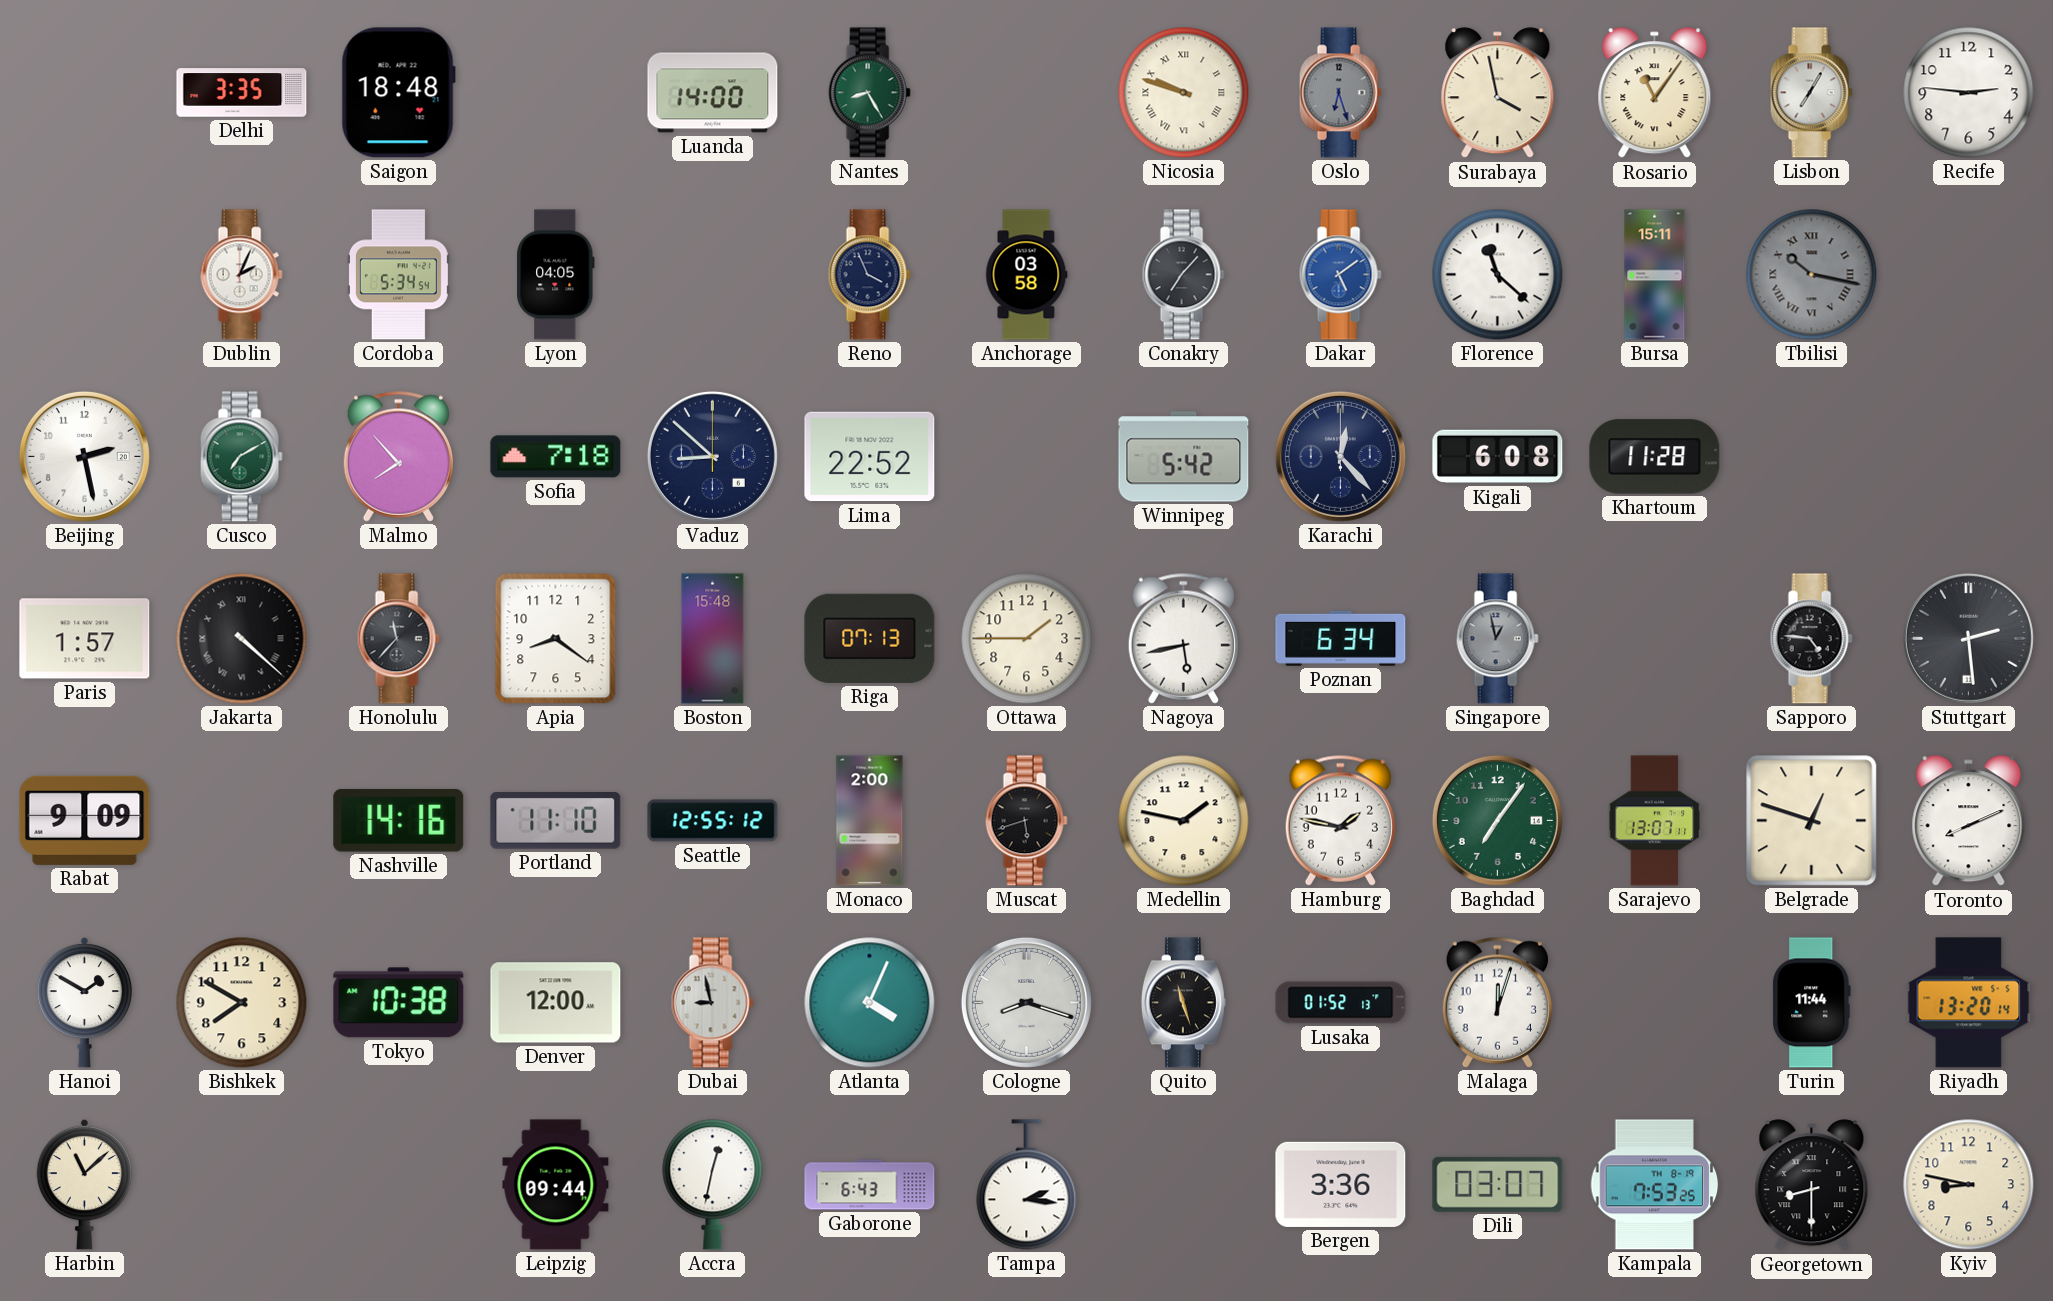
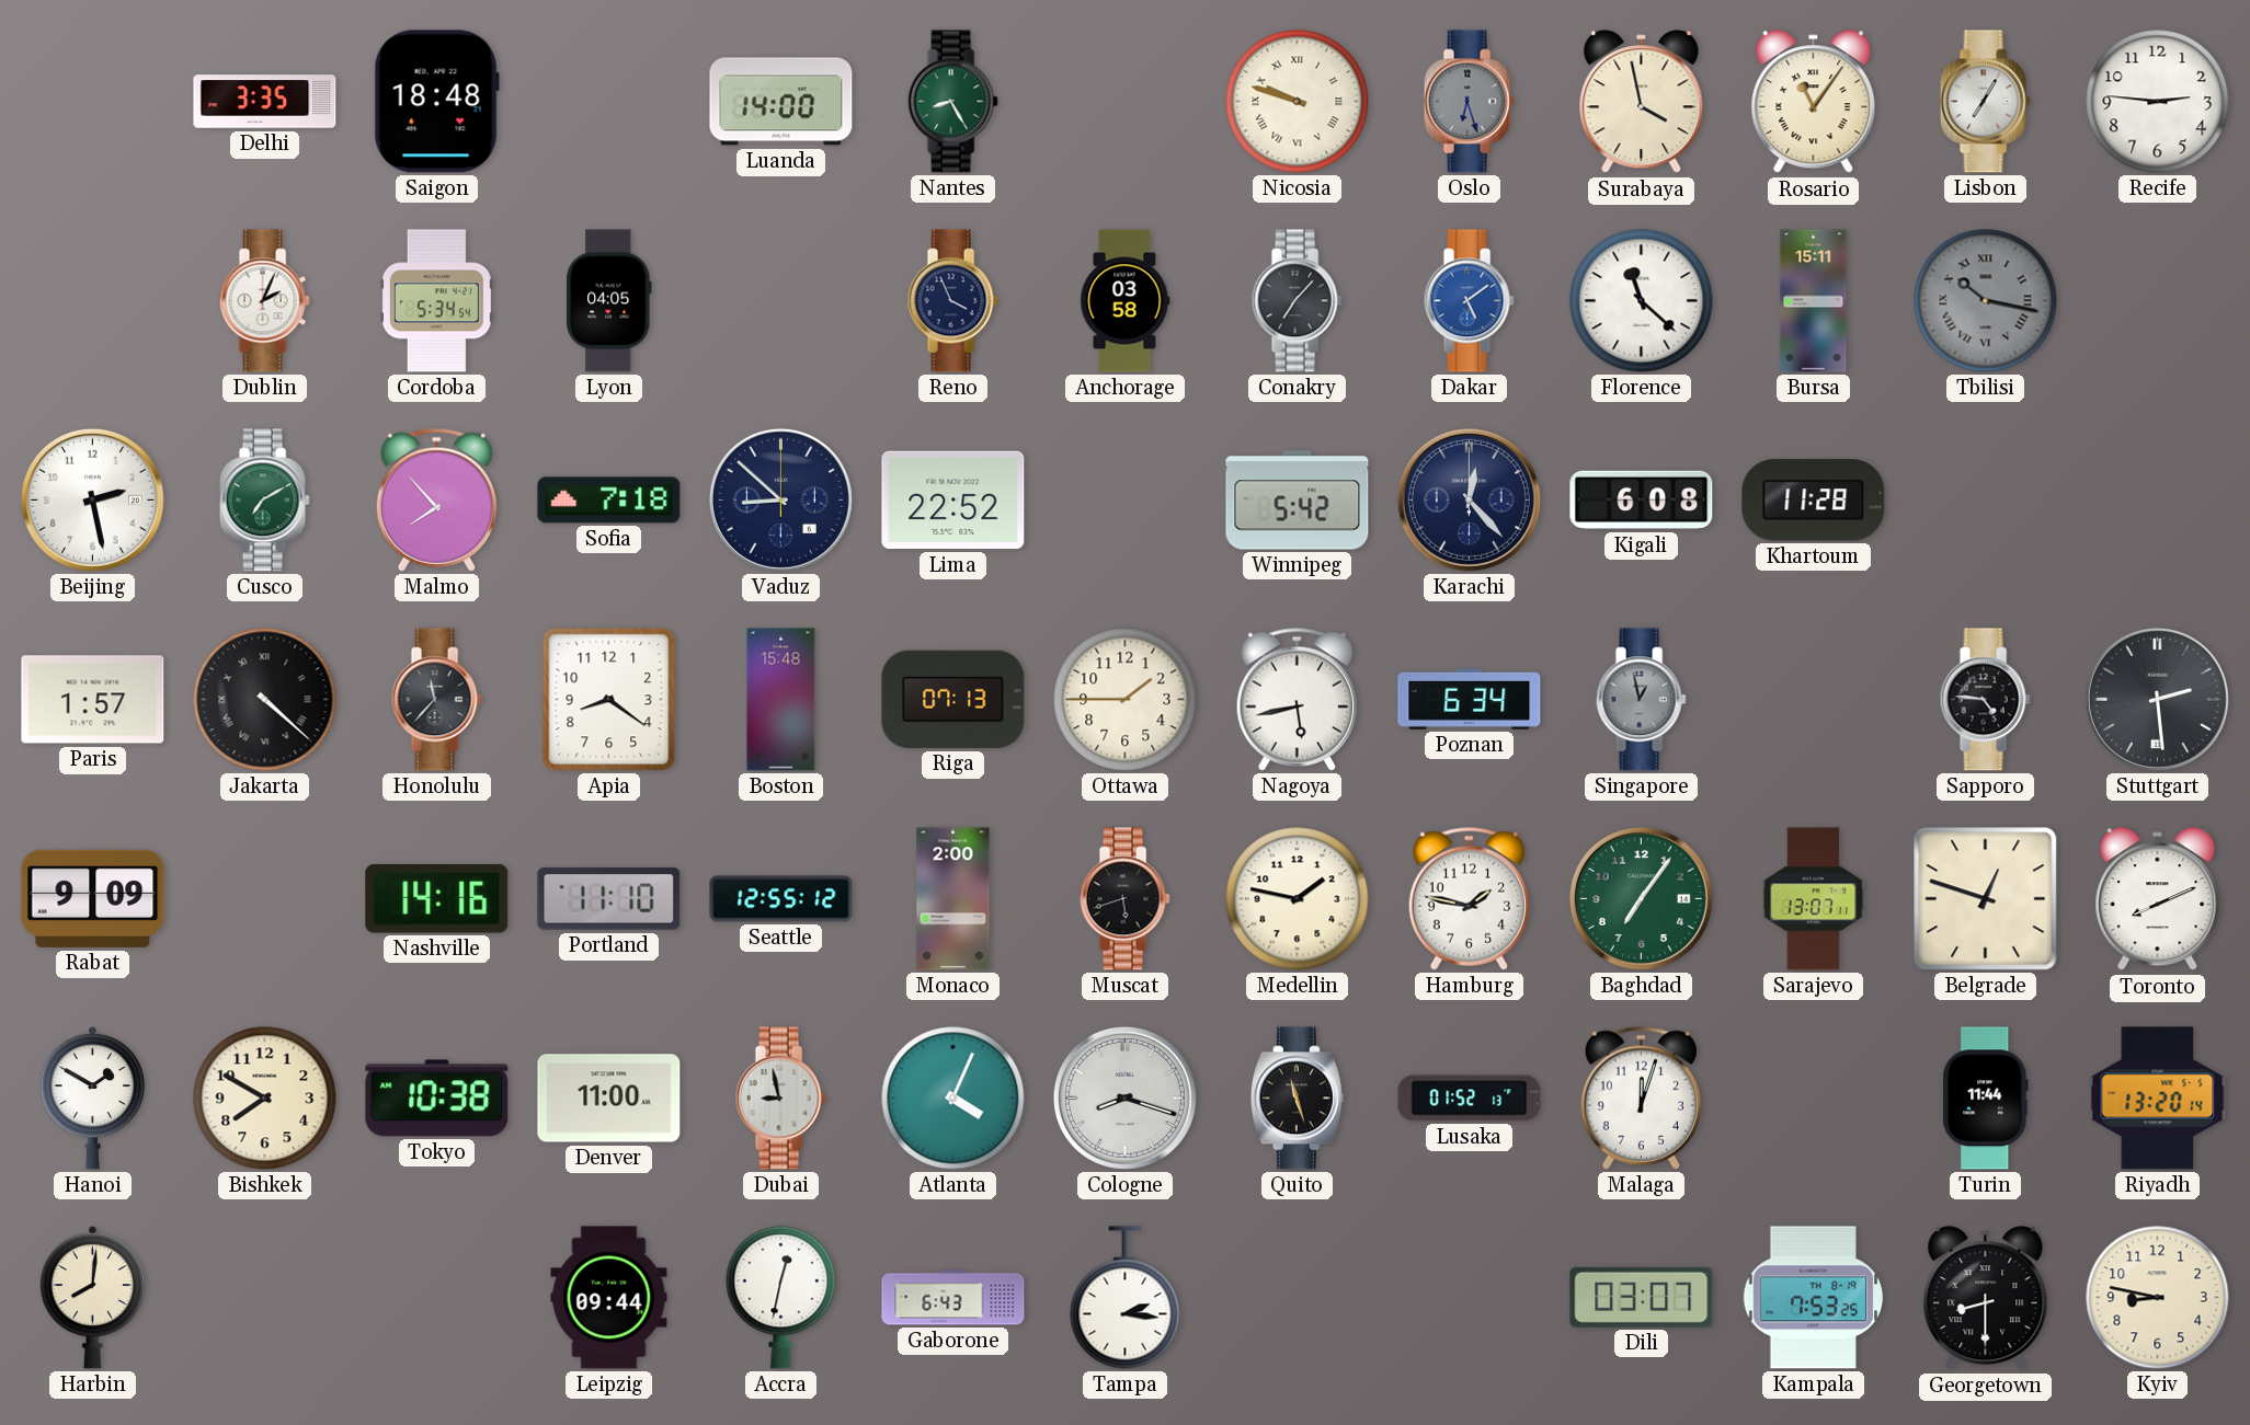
Denver: 12:00 -> 11:00 (609, 1099)
Harbin: 11:08 -> 8:01 (93, 1297)
Bergen: 3:36 -> none (1341, 1184)
